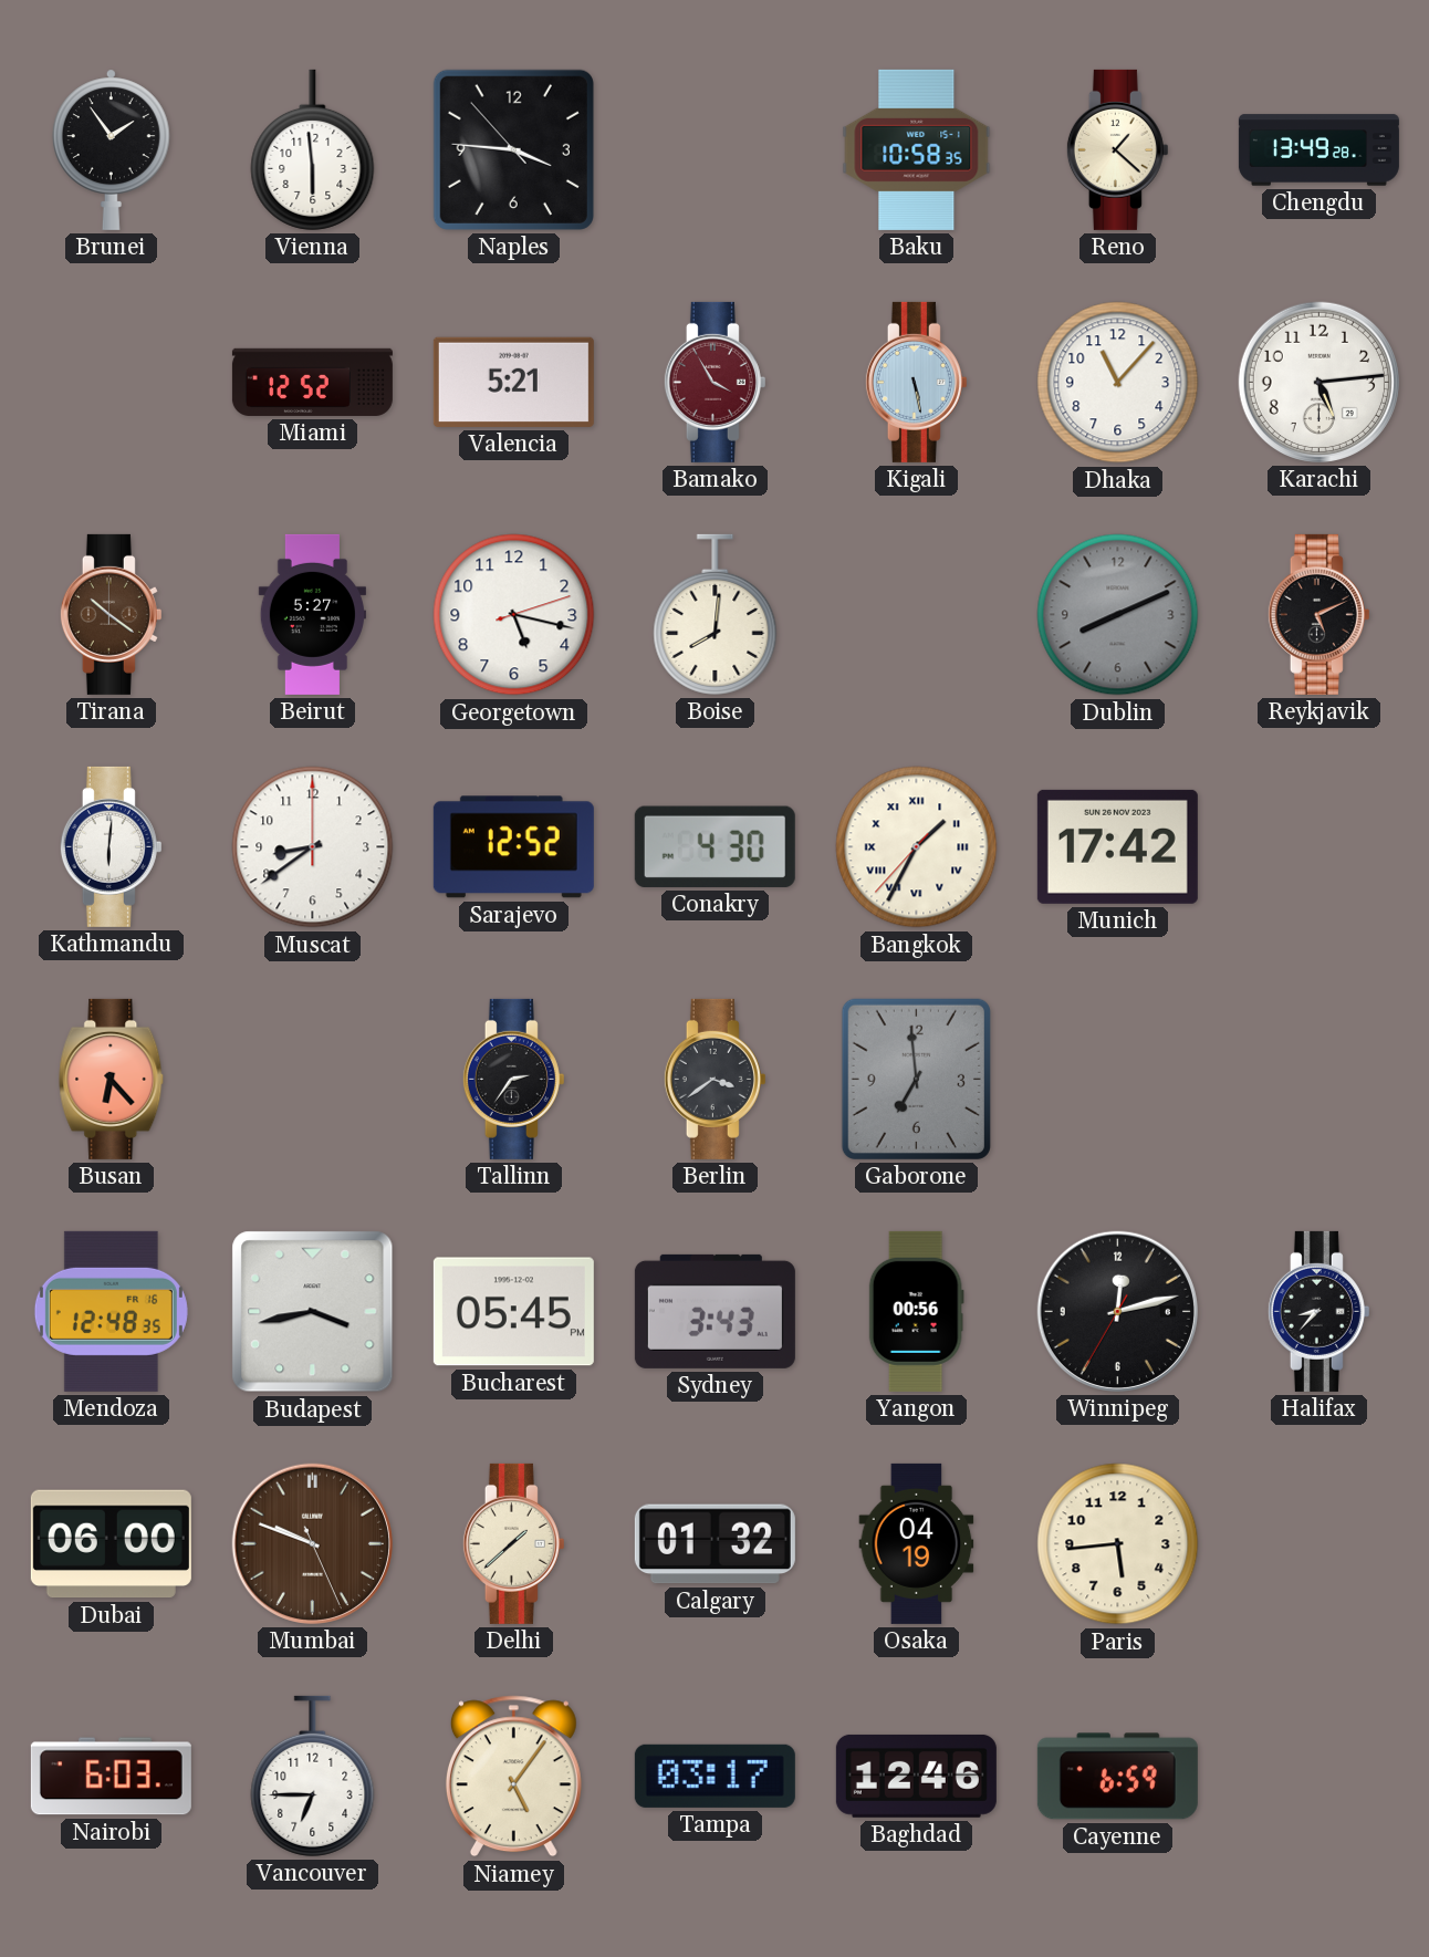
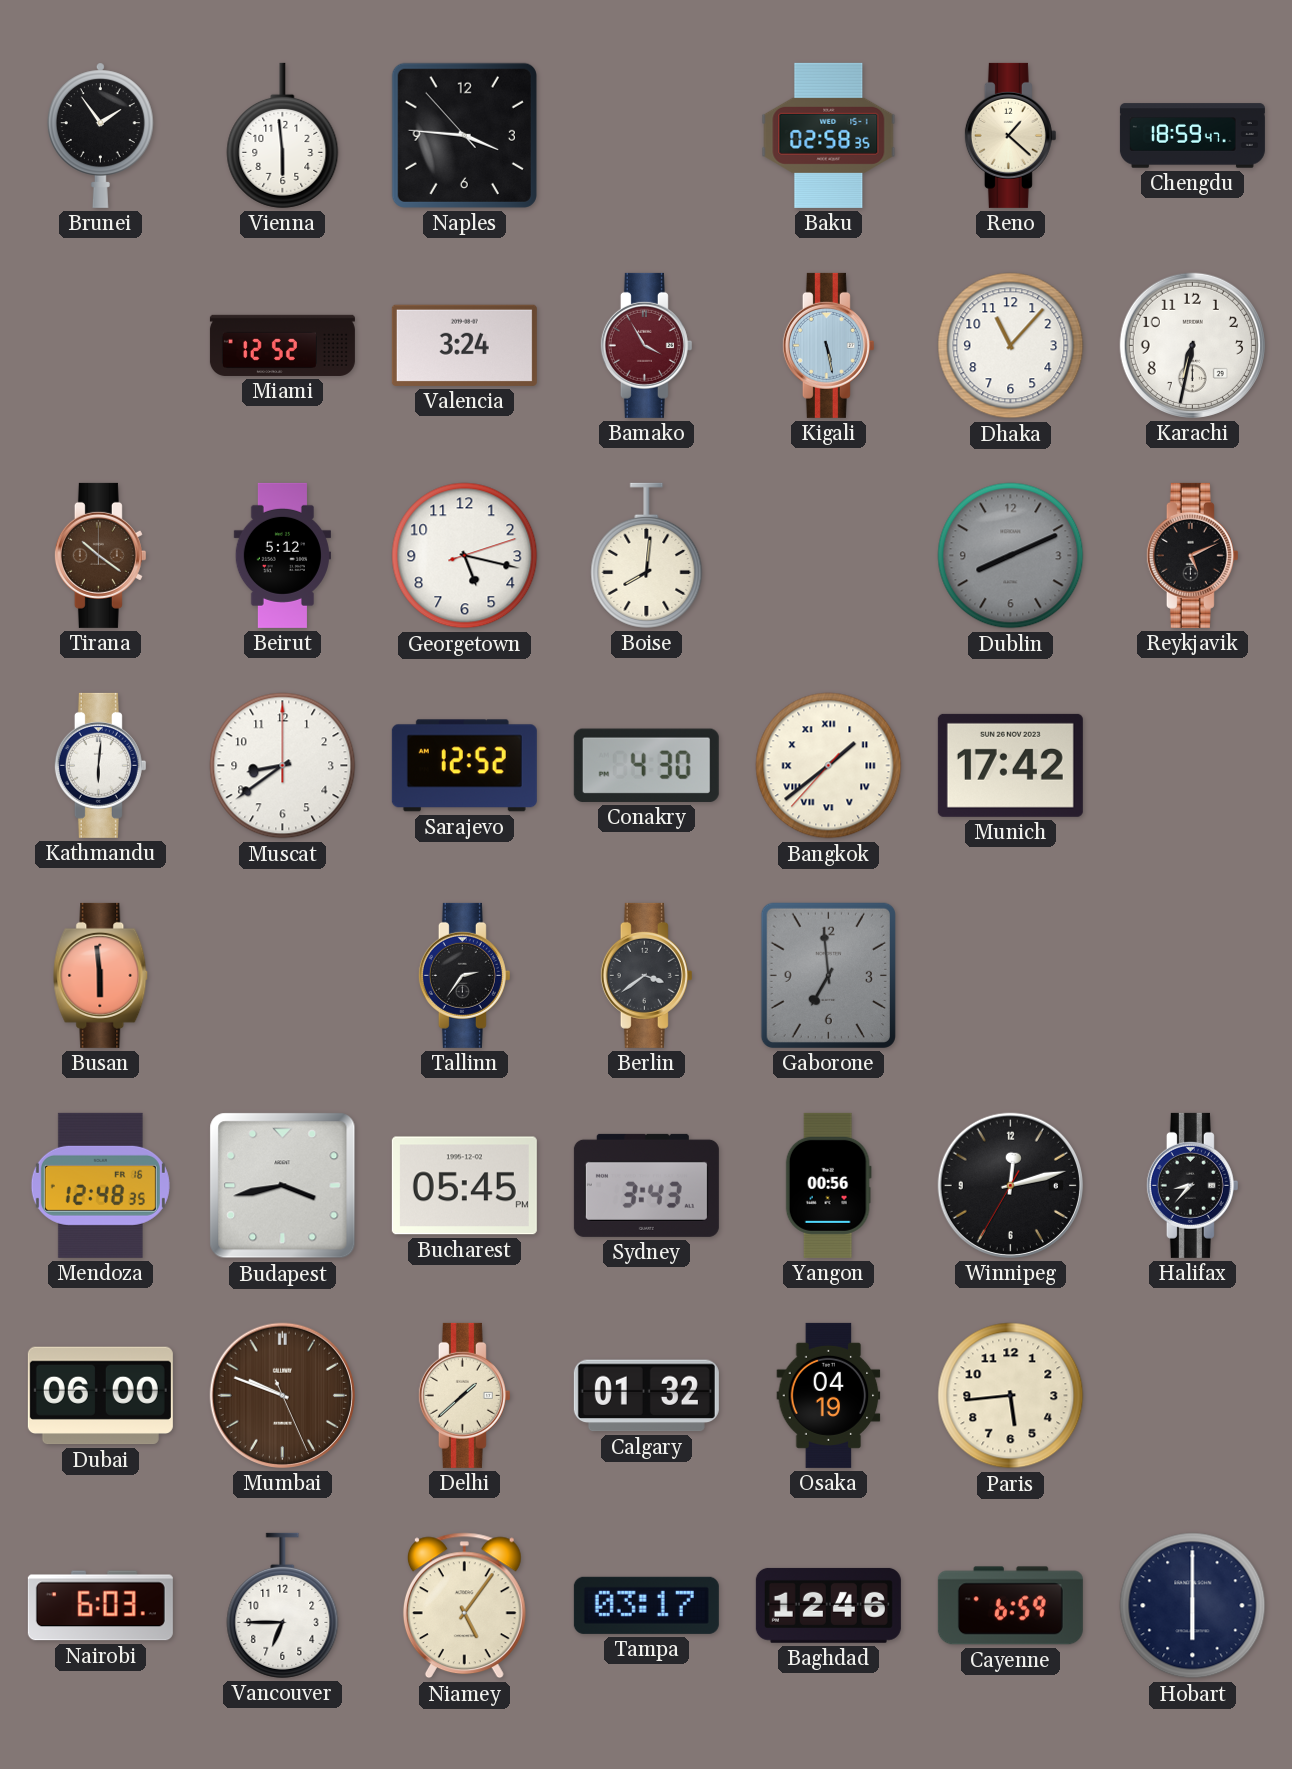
Baku: 10:58 -> 02:58 (829, 135)
Chengdu: 13:49 -> 18:59 (1192, 136)
Valencia: 5:21 -> 3:24 (464, 345)
Karachi: 5:14 -> 6:32 (1192, 345)
Beirut: 5:27 -> 5:12 (282, 555)
Bangkok: 1:34 -> 1:38 (829, 766)
Busan: 6:23 -> 5:59 (101, 975)
Hobart: none -> 6:00 (1193, 1606)
